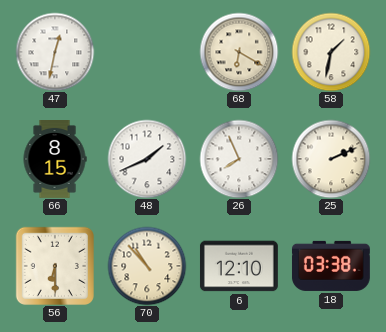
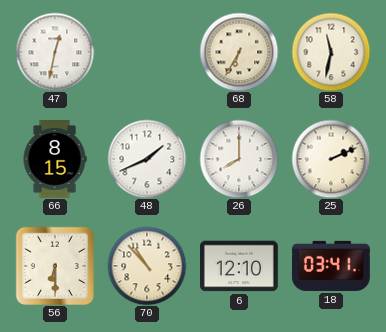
68: 6:20 -> 6:35 (239, 52)
58: 1:32 -> 11:32 (331, 52)
26: 7:56 -> 8:00 (239, 159)
18: 03:38 -> 03:41 (331, 266)
